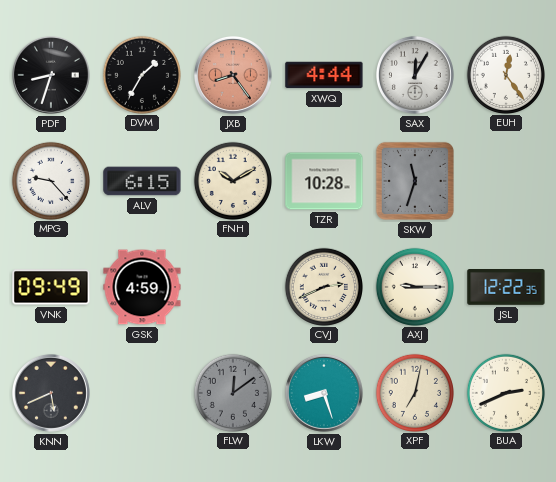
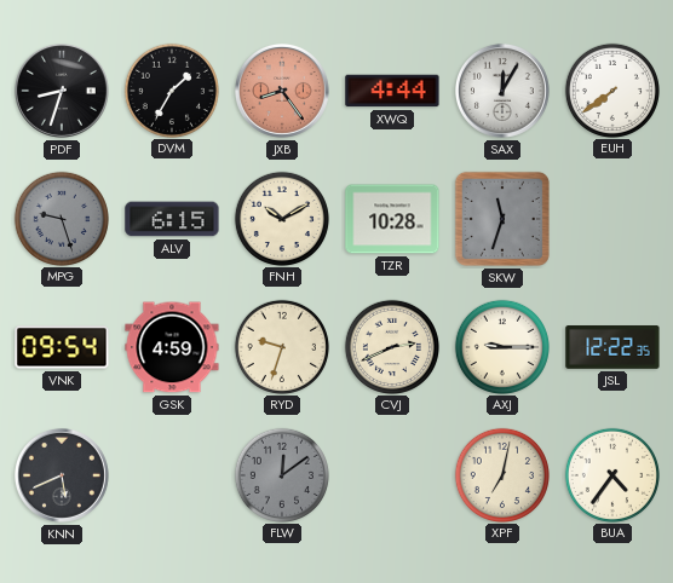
EUH: 12:24 -> 7:39 (611, 90)
MPG: 9:23 -> 9:27 (61, 218)
MPG dial: white -> grey (61, 218)
VNK: 09:49 -> 09:54 (62, 347)
RYD: none -> 9:33 (281, 346)
LKW: 8:27 -> none (324, 393)
BUA: 2:41 -> 4:36 (611, 474)
